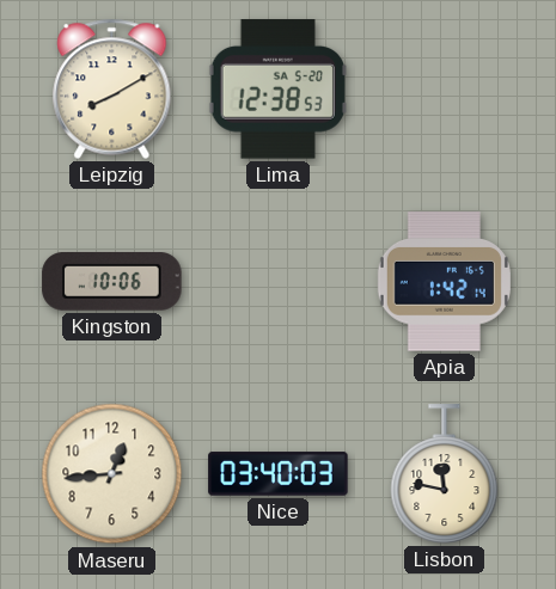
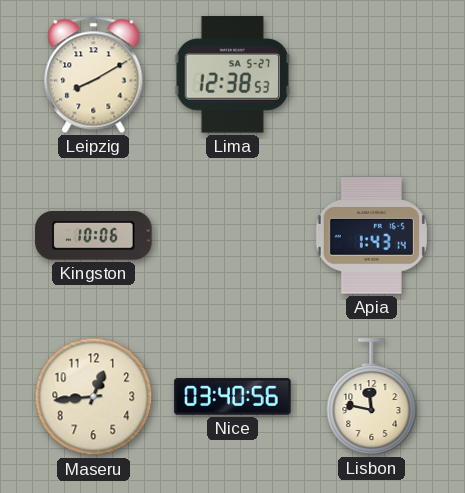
Lima date: SA 5-20 -> SA 5-27 (232, 75)
Apia: 1:42 -> 1:43 (371, 236)
Nice: 03:40:03 -> 03:40:56 (233, 397)
